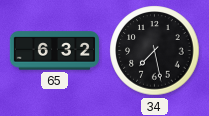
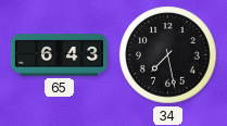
65: 6:32 -> 6:43 (59, 55)
